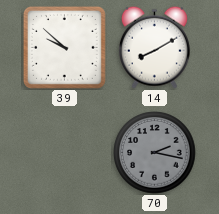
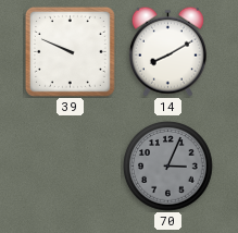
39: 9:52 -> 9:49 (70, 51)
70: 2:17 -> 3:04 (168, 167)
